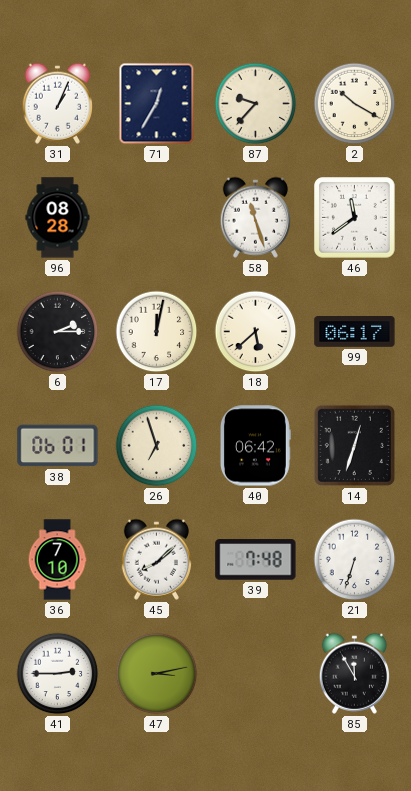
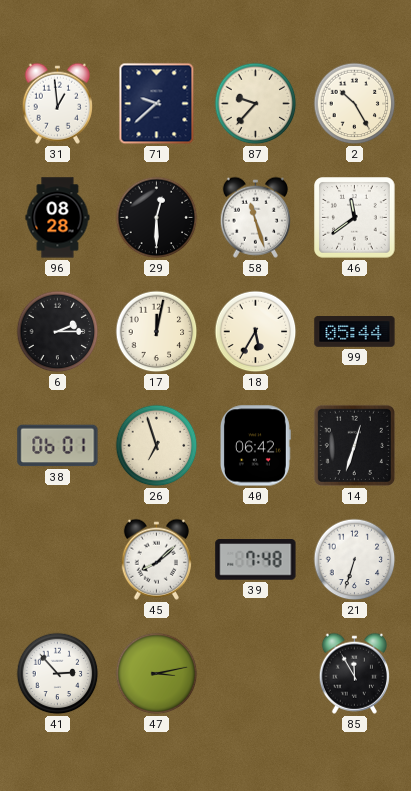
31: 1:04 -> 12:59 (57, 103)
71: 12:35 -> 9:38 (157, 104)
2: 10:20 -> 10:25 (355, 104)
29: none -> 12:30 (157, 218)
18: 5:38 -> 5:35 (256, 332)
99: 06:17 -> 05:44 (355, 332)
36: 7:10 -> none (57, 560)
41: 2:45 -> 2:53 (58, 674)
